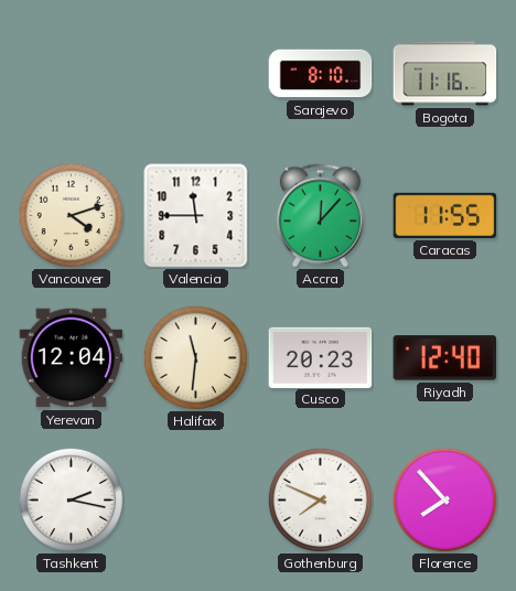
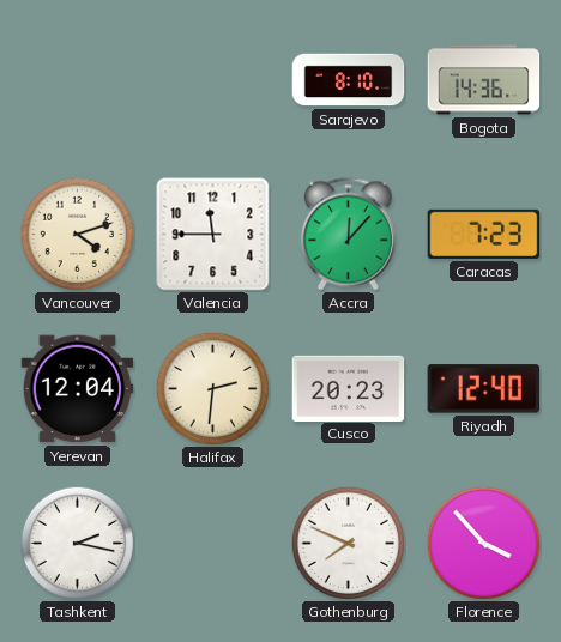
Bogota: 11:16 -> 14:36 (484, 80)
Caracas: 11:55 -> 7:23 (484, 234)
Halifax: 11:31 -> 2:31 (212, 388)
Florence: 7:53 -> 3:53 (483, 543)
